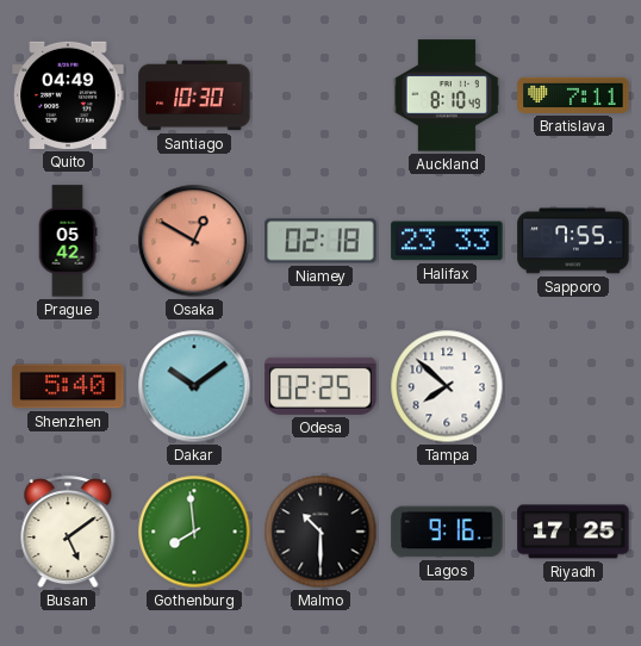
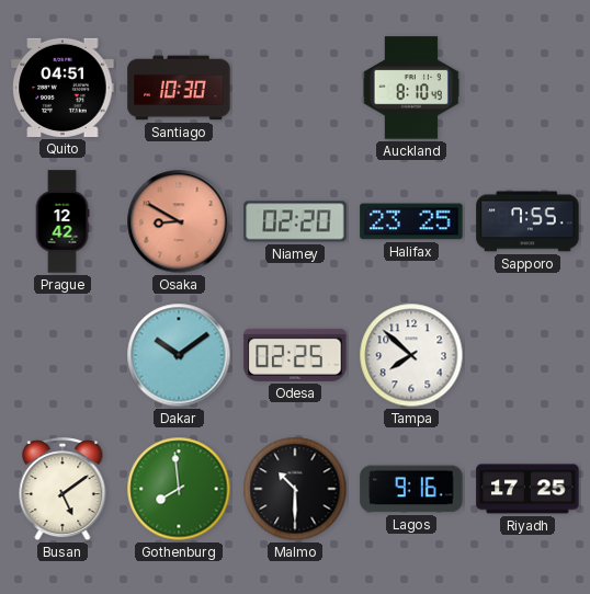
Quito: 04:49 -> 04:51 (63, 88)
Bratislava: 7:11 -> none (573, 95)
Prague: 05:42 -> 12:42 (63, 221)
Osaka: 12:50 -> 8:50 (179, 221)
Niamey: 02:18 -> 02:20 (295, 221)
Halifax: 23:33 -> 23:25 (411, 221)
Shenzhen: 5:40 -> none (68, 386)
